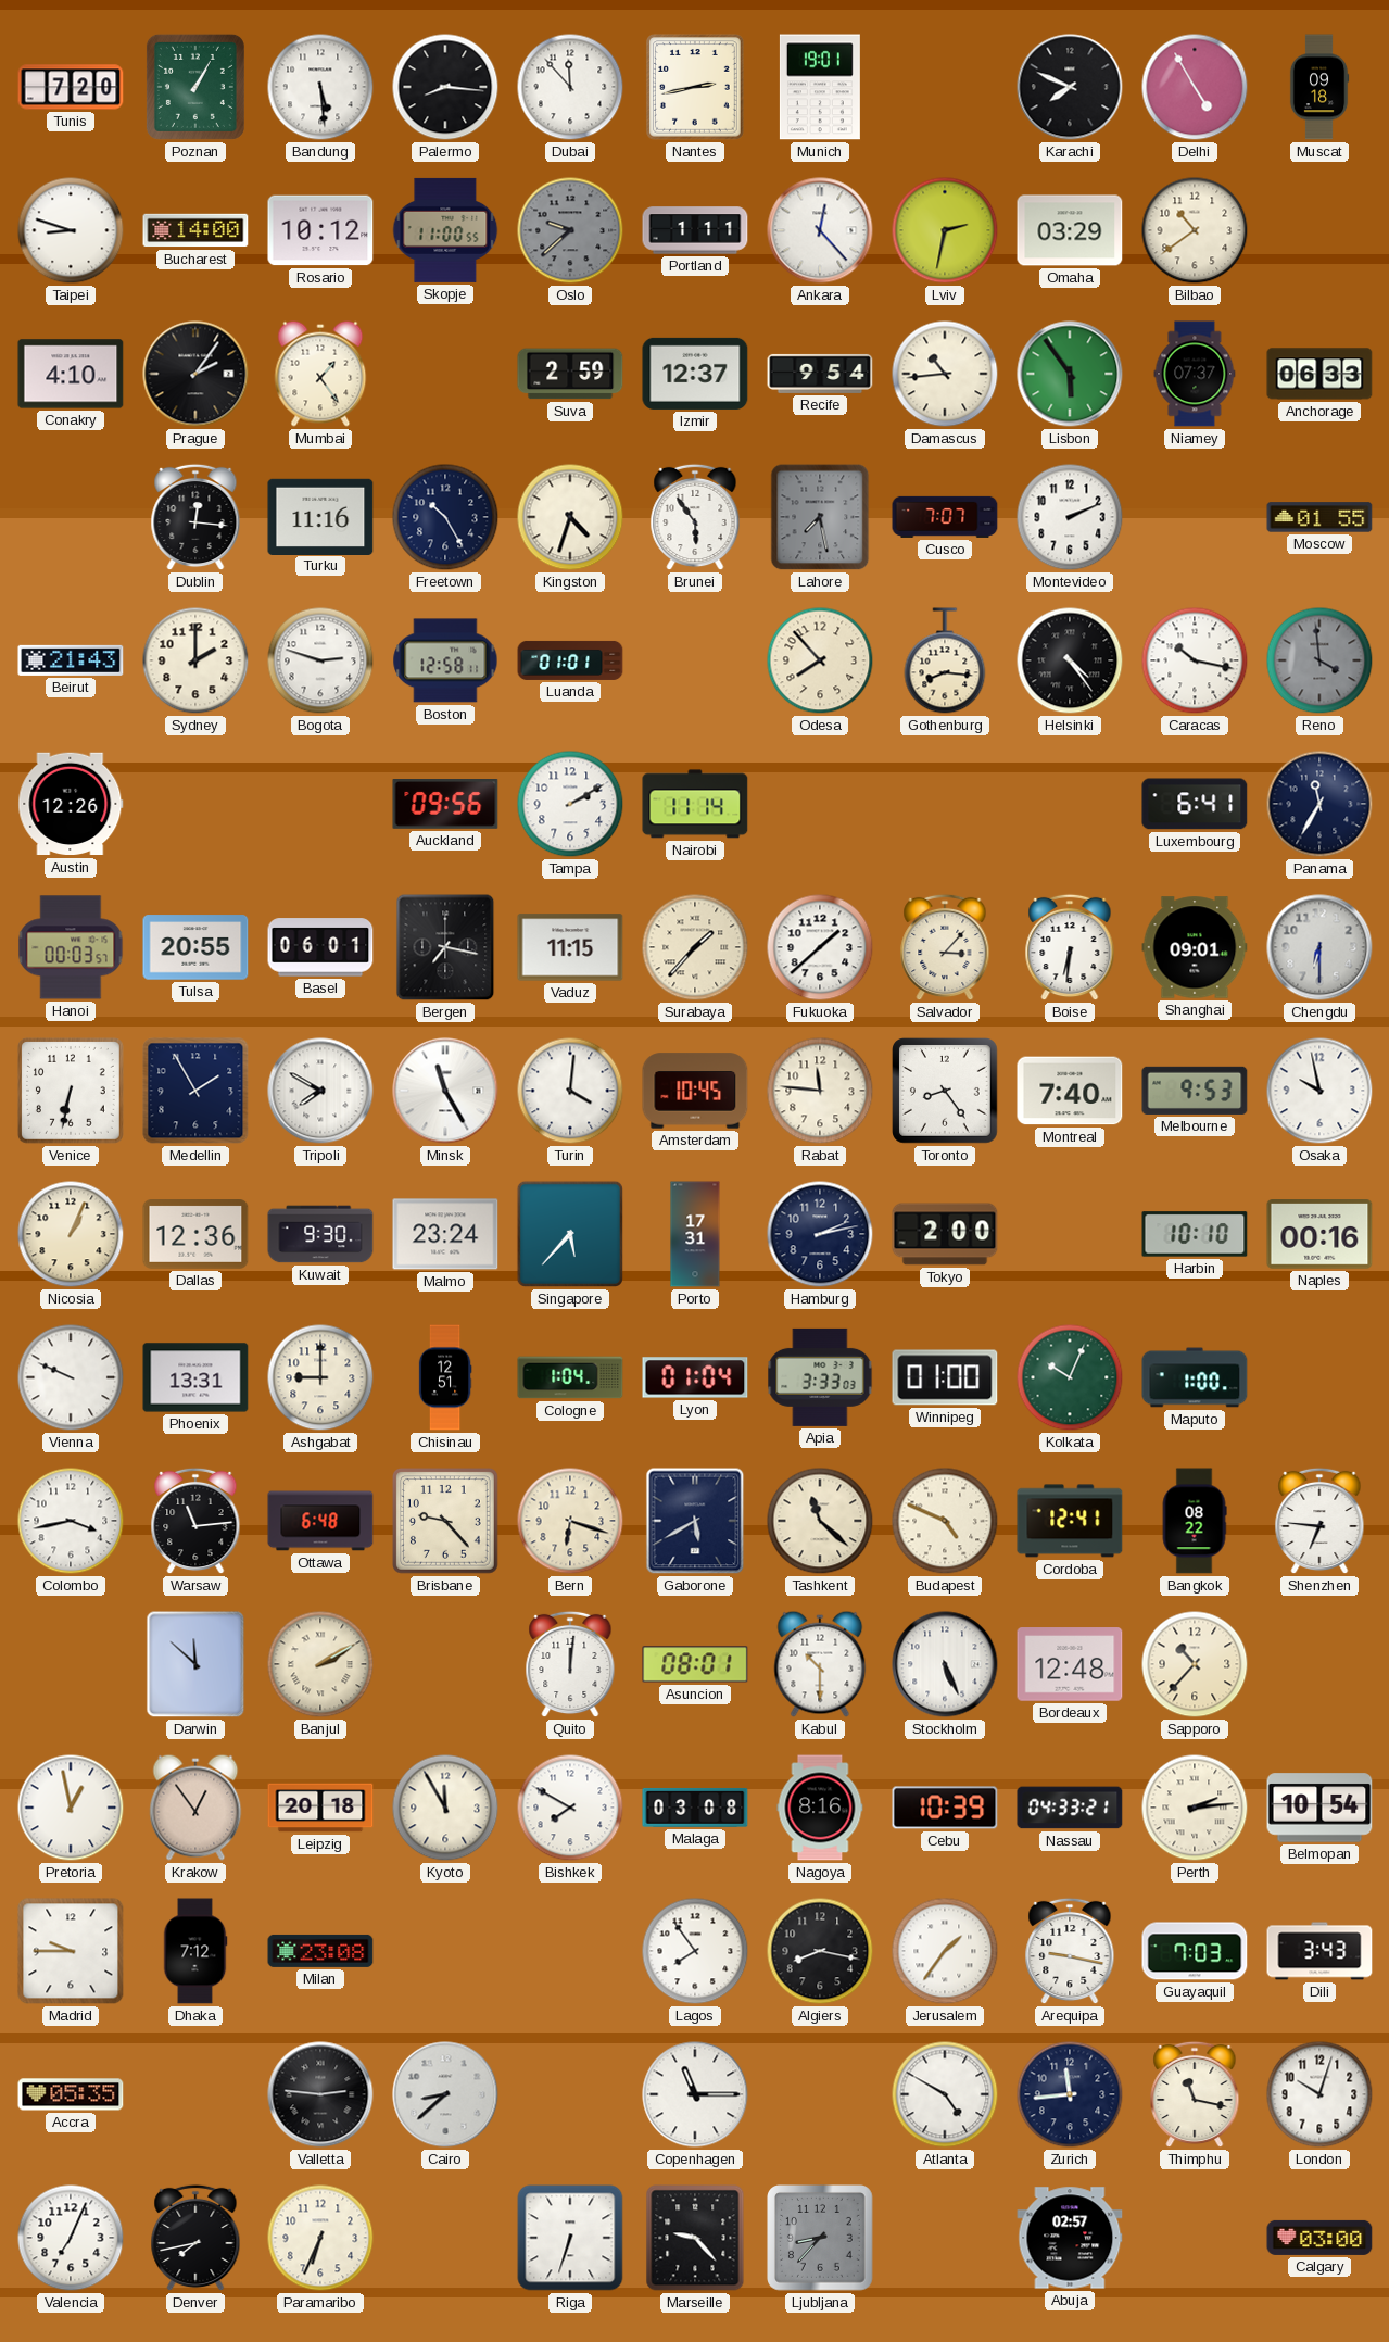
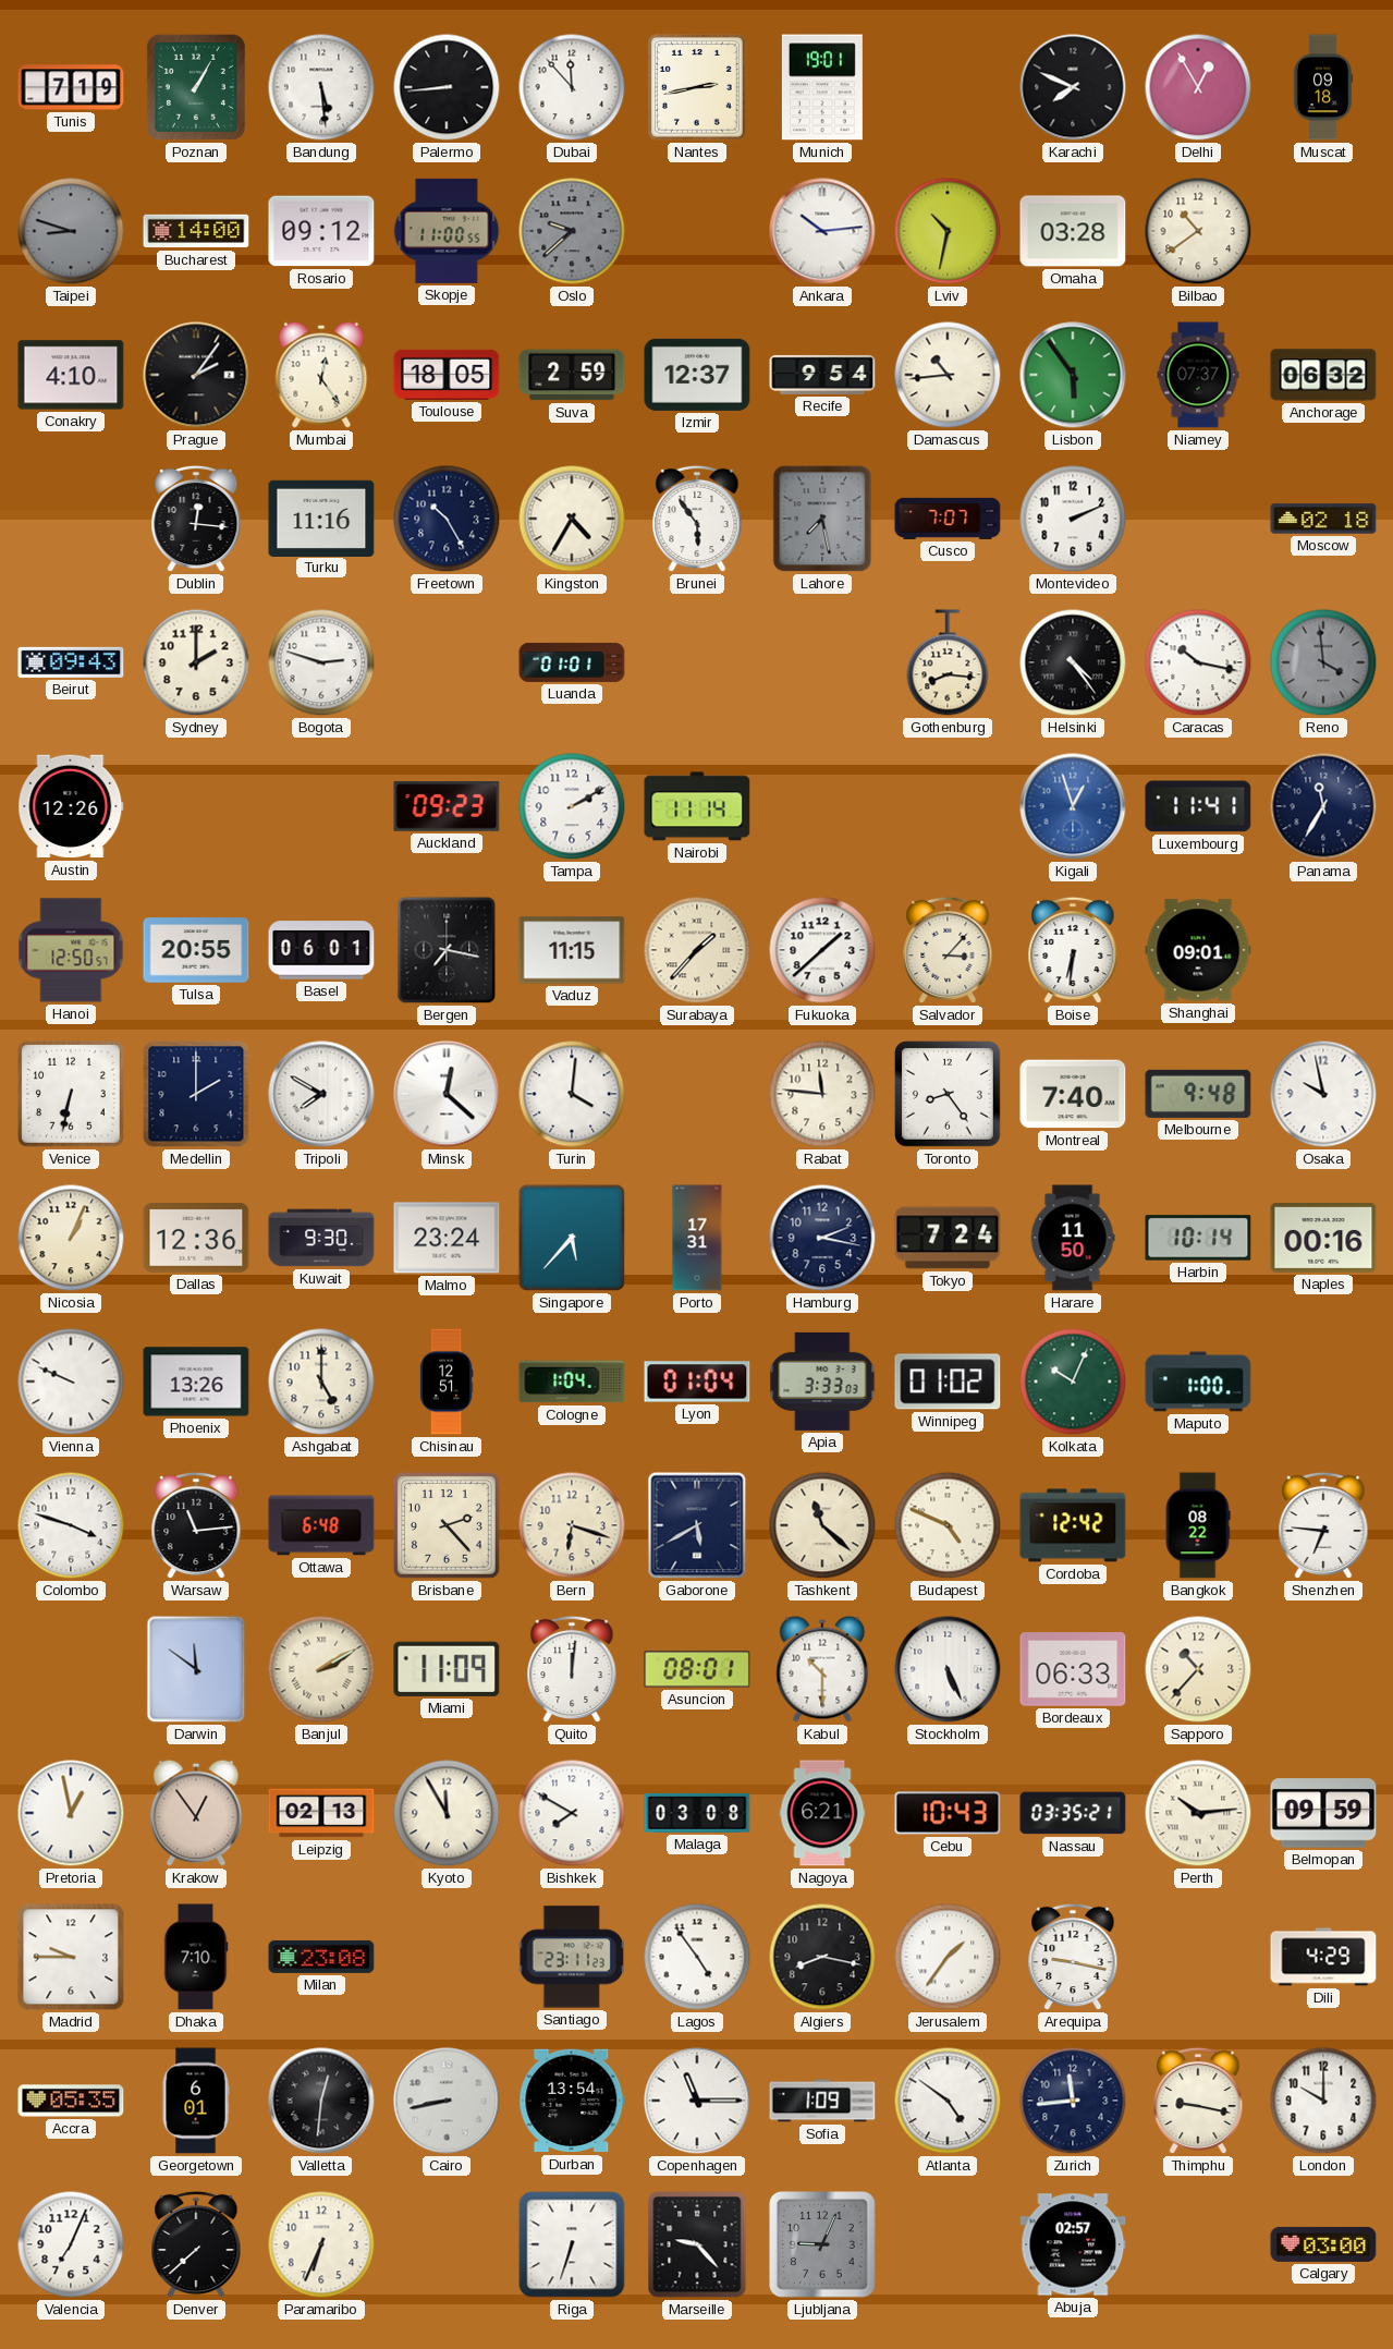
Tunis: 7:20 -> 7:19 (71, 87)
Palermo: 8:16 -> 8:44 (447, 87)
Delhi: 4:55 -> 12:55 (1198, 87)
Taipei dial: white -> grey (71, 231)
Rosario: 10:12 -> 09:12 (321, 231)
Portland: 1:11 -> none (695, 230)
Ankara: 12:23 -> 10:14 (822, 231)
Lviv: 2:32 -> 10:32 (948, 231)
Omaha: 03:29 -> 03:28 (1073, 231)
Mumbai: 1:24 -> 12:24 (321, 375)
Toulouse: none -> 18:05 (447, 375)
Anchorage: 06:33 -> 06:32 (1323, 375)
Kingston: 4:33 -> 4:35 (572, 519)
Moscow: 01:55 -> 02:18 (1323, 519)
Beirut: 21:43 -> 09:43 (71, 662)
Boston: 12:58 -> none (445, 660)
Odesa: 7:53 -> none (820, 660)
Auckland: 09:56 -> 09:23 (447, 807)
Kigali: none -> 12:57 (1073, 806)
Luxembourg: 6:41 -> 11:41 (1198, 806)
Hanoi: 00:03 -> 12:50 (71, 950)
Chengdu: 6:30 -> none (1319, 947)
Medellin: 1:55 -> 2:00 (196, 1094)
Minsk: 11:25 -> 12:22 (447, 1094)
Amsterdam: 10:45 -> none (695, 1091)
Melbourne: 9:53 -> 9:48 (1198, 1094)
Hamburg: 2:13 -> 2:17 (822, 1238)
Tokyo: 2:00 -> 7:24 (948, 1238)
Harare: none -> 11:50 (1073, 1238)
Harbin: 10:10 -> 10:14 (1198, 1238)
Phoenix: 13:31 -> 13:26 (196, 1382)
Ashgabat: 9:00 -> 5:00 (321, 1382)
Winnipeg: 01:00 -> 01:02 (948, 1382)
Colombo: 3:43 -> 3:48 (71, 1525)
Brisbane: 9:23 -> 2:23 (448, 1526)
Cordoba: 12:41 -> 12:42 (1073, 1525)
Darwin: 11:52 -> 11:51 (196, 1669)
Miami: none -> 11:09 (447, 1669)
Bordeaux: 12:48 -> 06:33 (1073, 1669)
Leipzig: 20:18 -> 02:13 (321, 1813)
Nagoya: 8:16 -> 6:21 (822, 1813)
Cebu: 10:39 -> 10:43 (948, 1813)
Nassau: 04:33 -> 03:35 (1073, 1813)
Perth: 2:14 -> 10:14 (1198, 1813)
Belmopan: 10:54 -> 09:59 (1323, 1813)
Dhaka: 7:12 -> 7:10 (196, 1957)
Santiago: none -> 23:11 (572, 1957)
Lagos: 7:54 -> 4:54 (697, 1957)
Guayaquil: 7:03 -> none (1195, 1951)
Dili: 3:43 -> 4:29 (1323, 1957)
Georgetown: none -> 6:01 (196, 2101)
Valletta: 2:46 -> 12:31 (321, 2101)
Cairo: 8:38 -> 8:43 (447, 2101)
Durban: none -> 13:54 (572, 2101)
Sofia: none -> 1:09 (822, 2101)
Atlanta: 4:50 -> 4:51 (948, 2101)
Thimphu: 11:17 -> 9:17 (1198, 2101)
London: 10:03 -> 10:00 (1323, 2101)
Denver: 7:43 -> 7:38 (196, 2244)
Ljubljana: 8:37 -> 9:04 (823, 2245)
